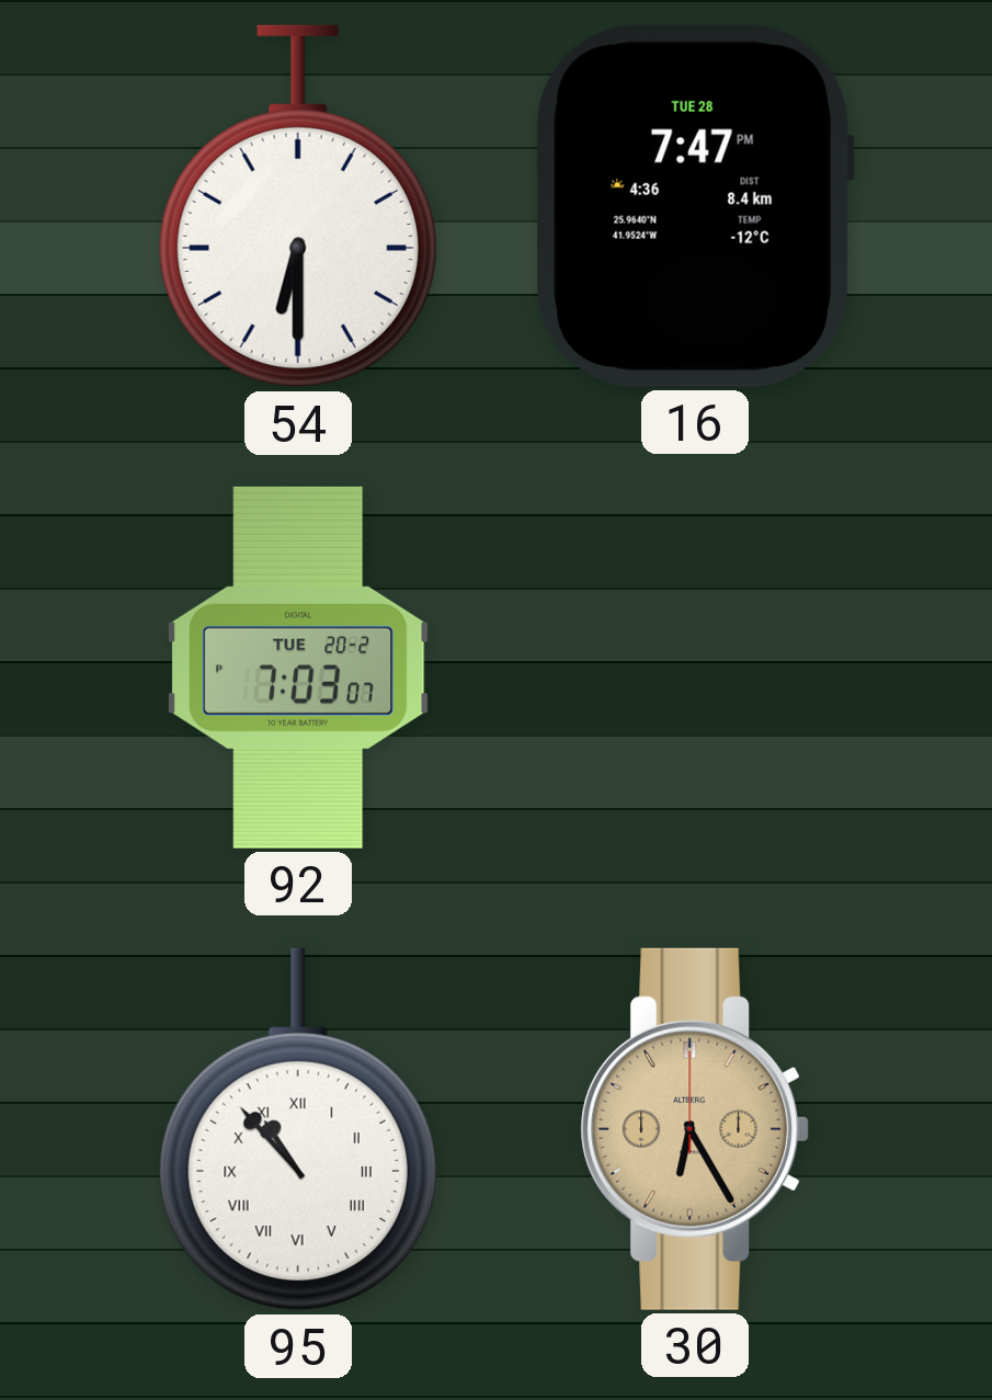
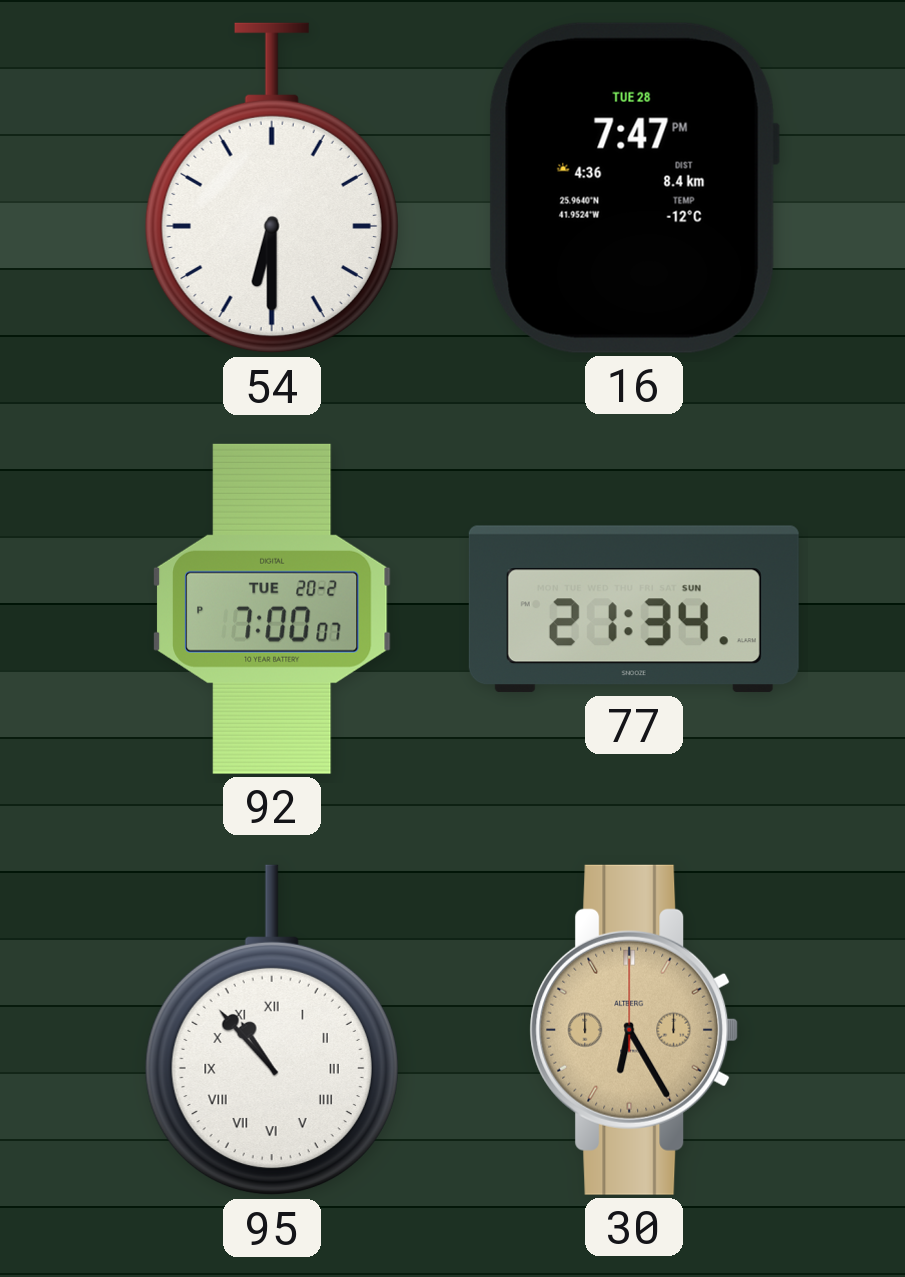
92: 7:03 -> 7:00 (273, 609)
77: none -> 21:34 (634, 609)
